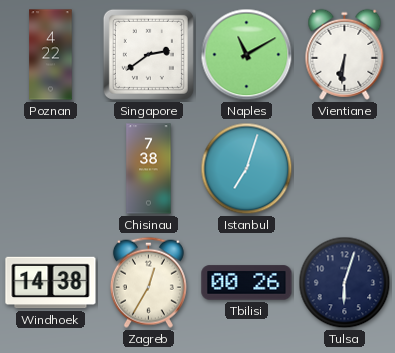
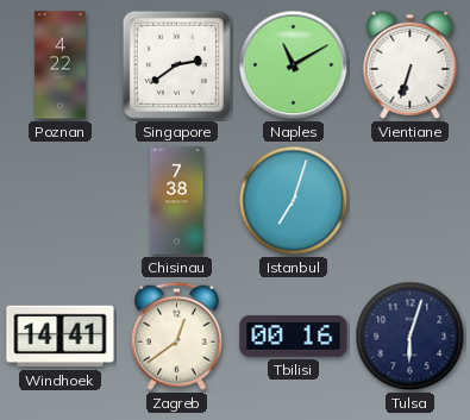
Vientiane: 6:31 -> 6:33 (411, 64)
Windhoek: 14:38 -> 14:41 (61, 337)
Zagreb: 12:35 -> 12:39 (176, 336)
Tbilisi: 00:26 -> 00:16 (294, 337)
